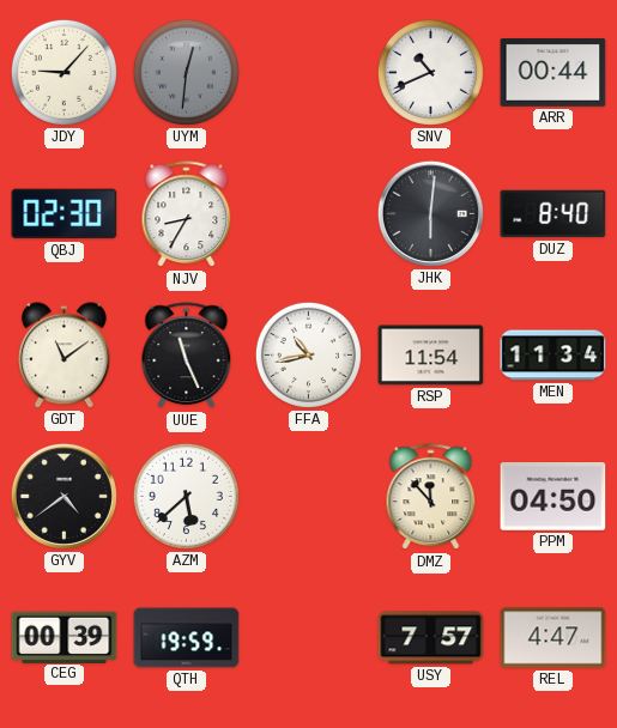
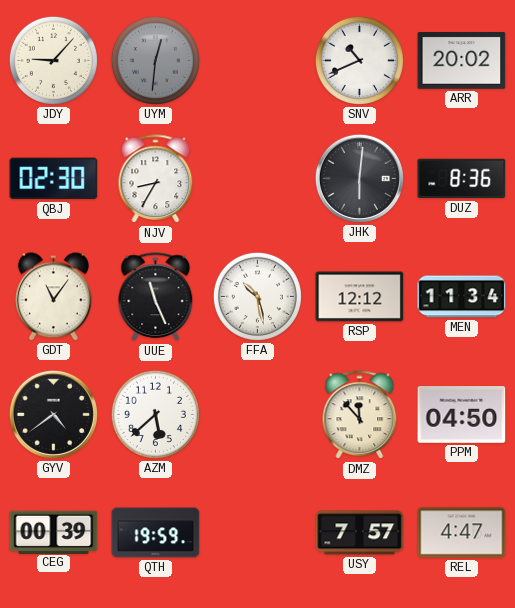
ARR: 00:44 -> 20:02 (462, 61)
DUZ: 8:40 -> 8:36 (462, 179)
GDT: 11:09 -> 11:06 (53, 297)
FFA: 10:43 -> 10:28 (257, 296)
RSP: 11:54 -> 12:12 (360, 297)
